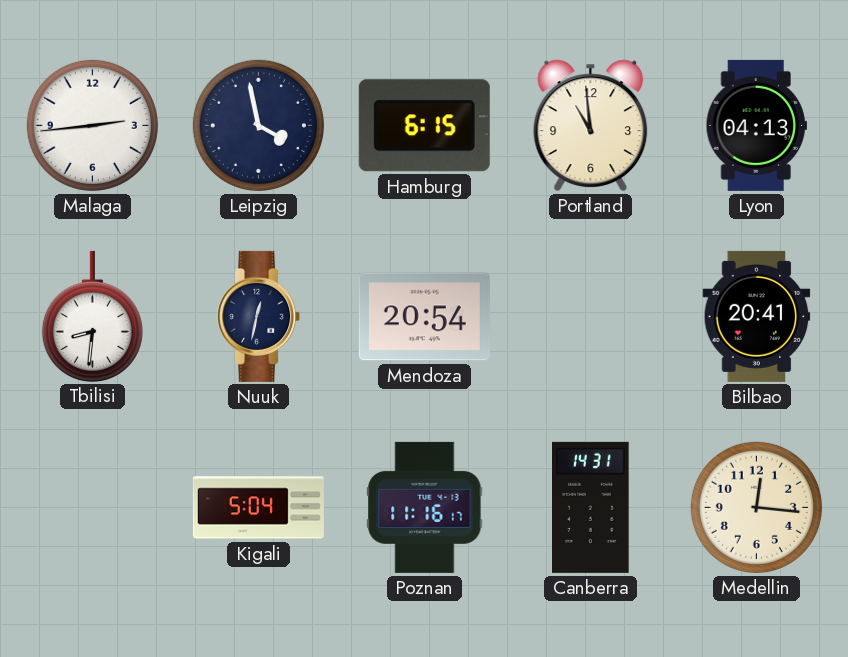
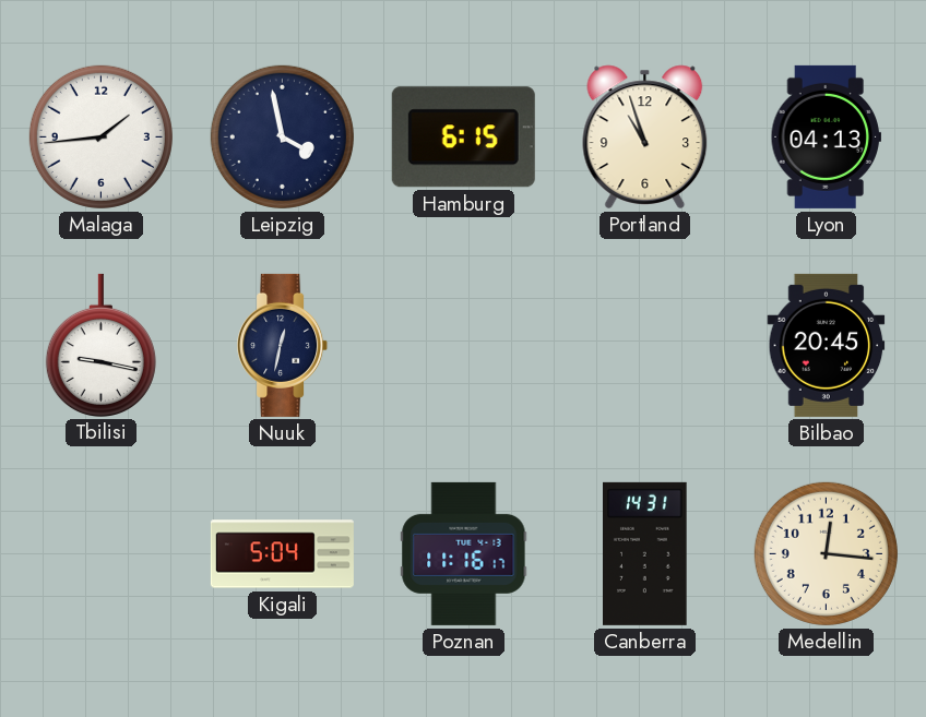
Malaga: 2:44 -> 1:44 (100, 136)
Portland: 10:59 -> 10:57 (645, 136)
Tbilisi: 8:31 -> 9:17 (100, 345)
Mendoza: 20:54 -> none (424, 317)
Bilbao: 20:41 -> 20:45 (827, 345)
